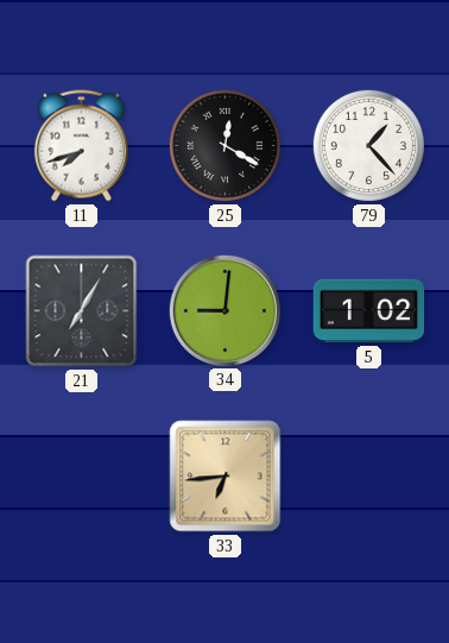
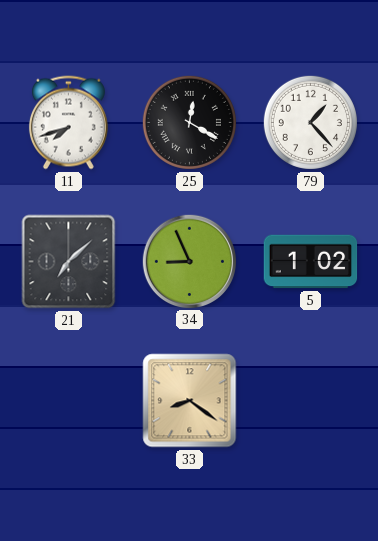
21: 7:05 -> 7:08 (69, 262)
34: 9:01 -> 8:56 (189, 261)
33: 6:44 -> 8:21 (190, 401)
